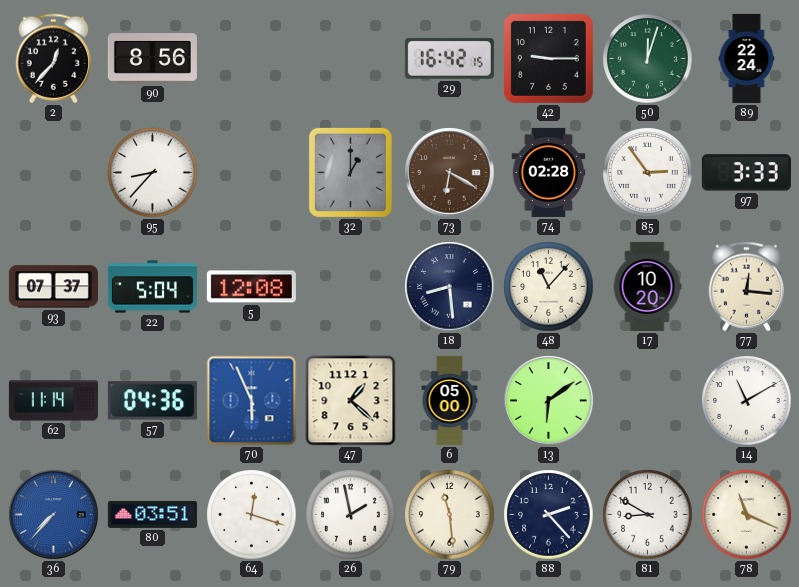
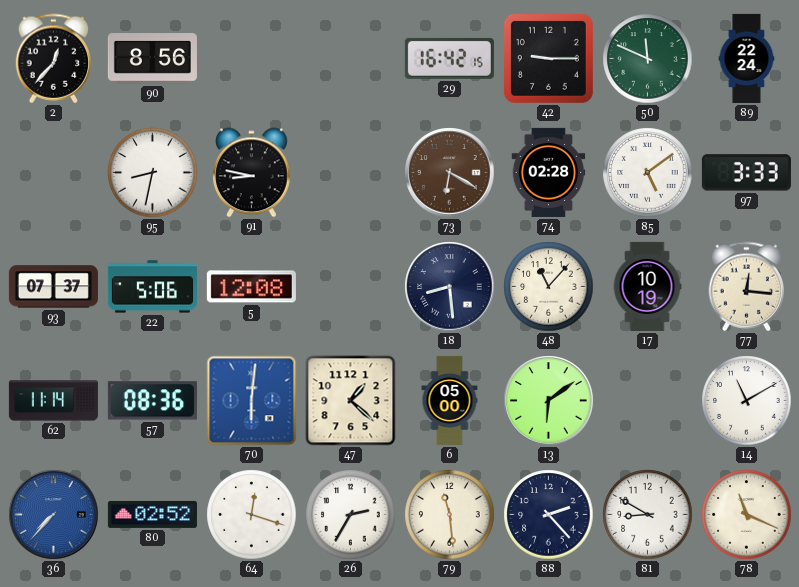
50: 12:03 -> 11:49 (648, 59)
95: 8:37 -> 8:32 (153, 173)
91: none -> 8:47 (252, 173)
32: 1:00 -> none (350, 172)
85: 2:54 -> 5:09 (648, 173)
22: 5:04 -> 5:06 (152, 287)
17: 10:20 -> 10:19 (647, 286)
57: 04:36 -> 08:36 (152, 401)
70: 5:56 -> 6:01 (252, 401)
80: 03:51 -> 02:52 (152, 514)
26: 1:58 -> 2:35 (351, 515)
